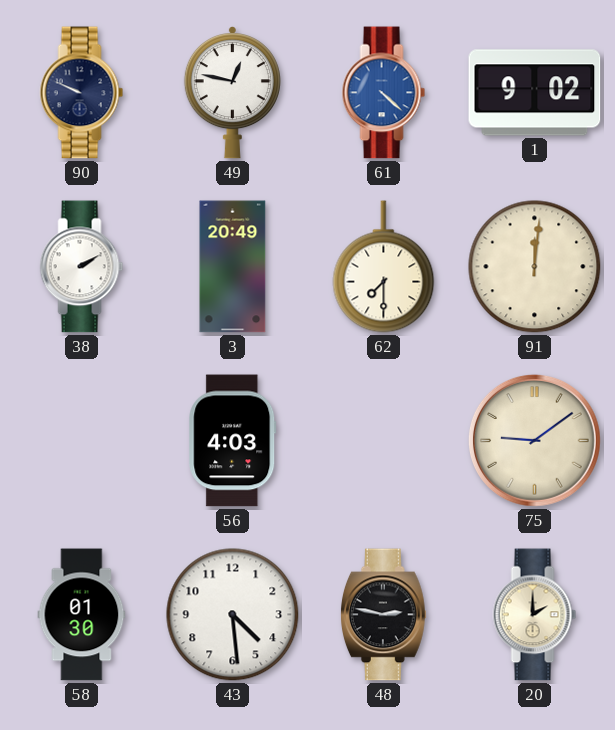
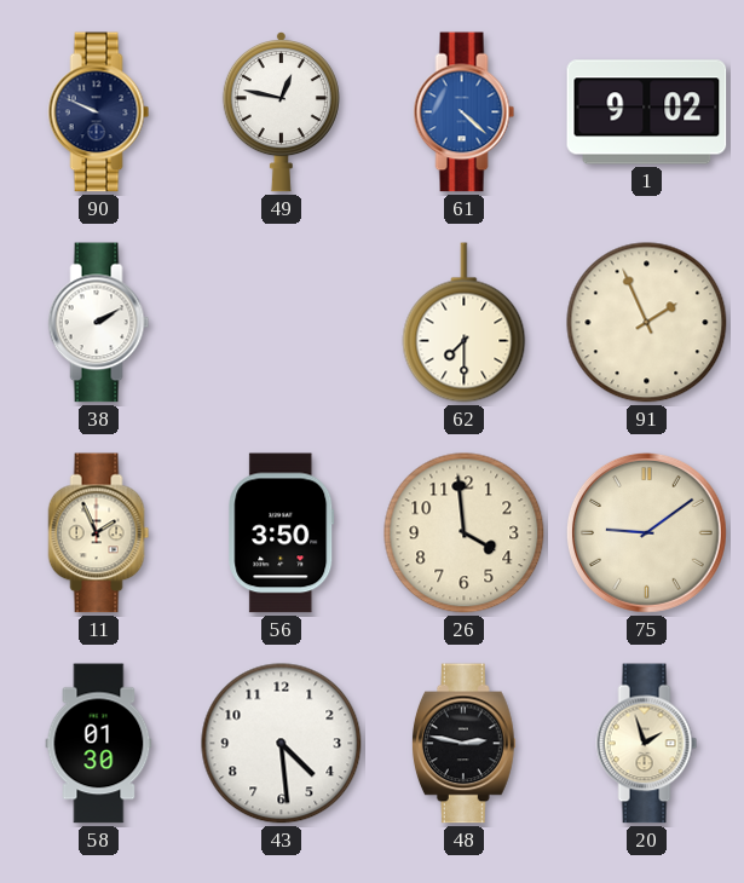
3: 20:49 -> none (233, 267)
91: 12:01 -> 1:56 (647, 323)
11: none -> 1:56 (99, 533)
56: 4:03 -> 3:50 (282, 533)
26: none -> 3:59 (465, 533)
20: 2:00 -> 1:57 (647, 744)
